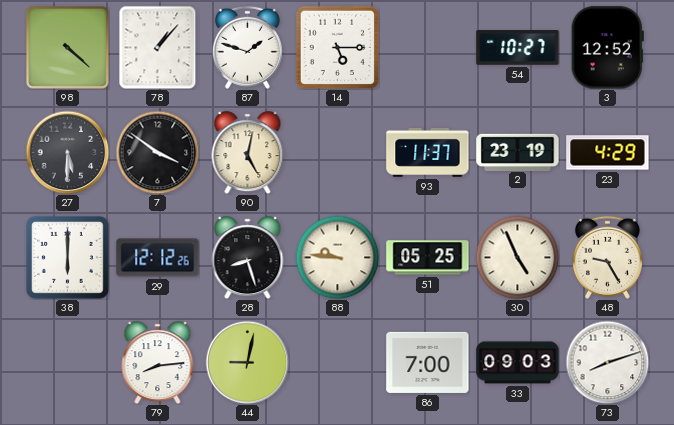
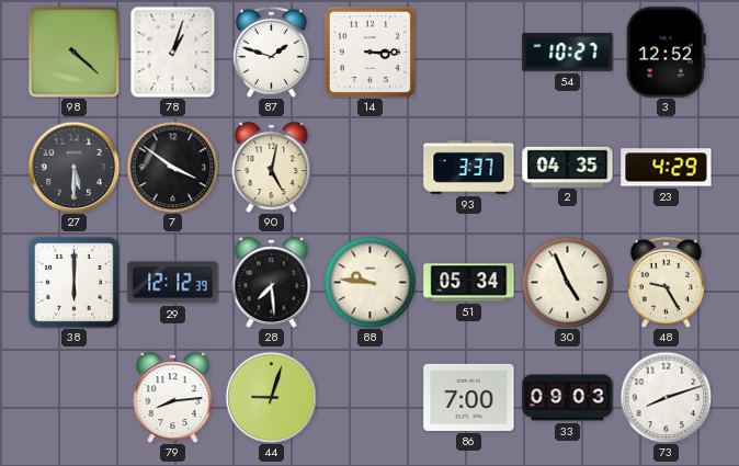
78: 1:07 -> 1:03 (173, 52)
14: 5:15 -> 3:15 (369, 52)
93: 11:37 -> 3:37 (469, 167)
2: 23:19 -> 04:35 (568, 167)
29: 12:12:26 -> 12:12:39 (173, 283)
28: 8:27 -> 7:29 (272, 283)
51: 05:25 -> 05:34 (469, 283)
44: 9:02 -> 9:03 (271, 397)
